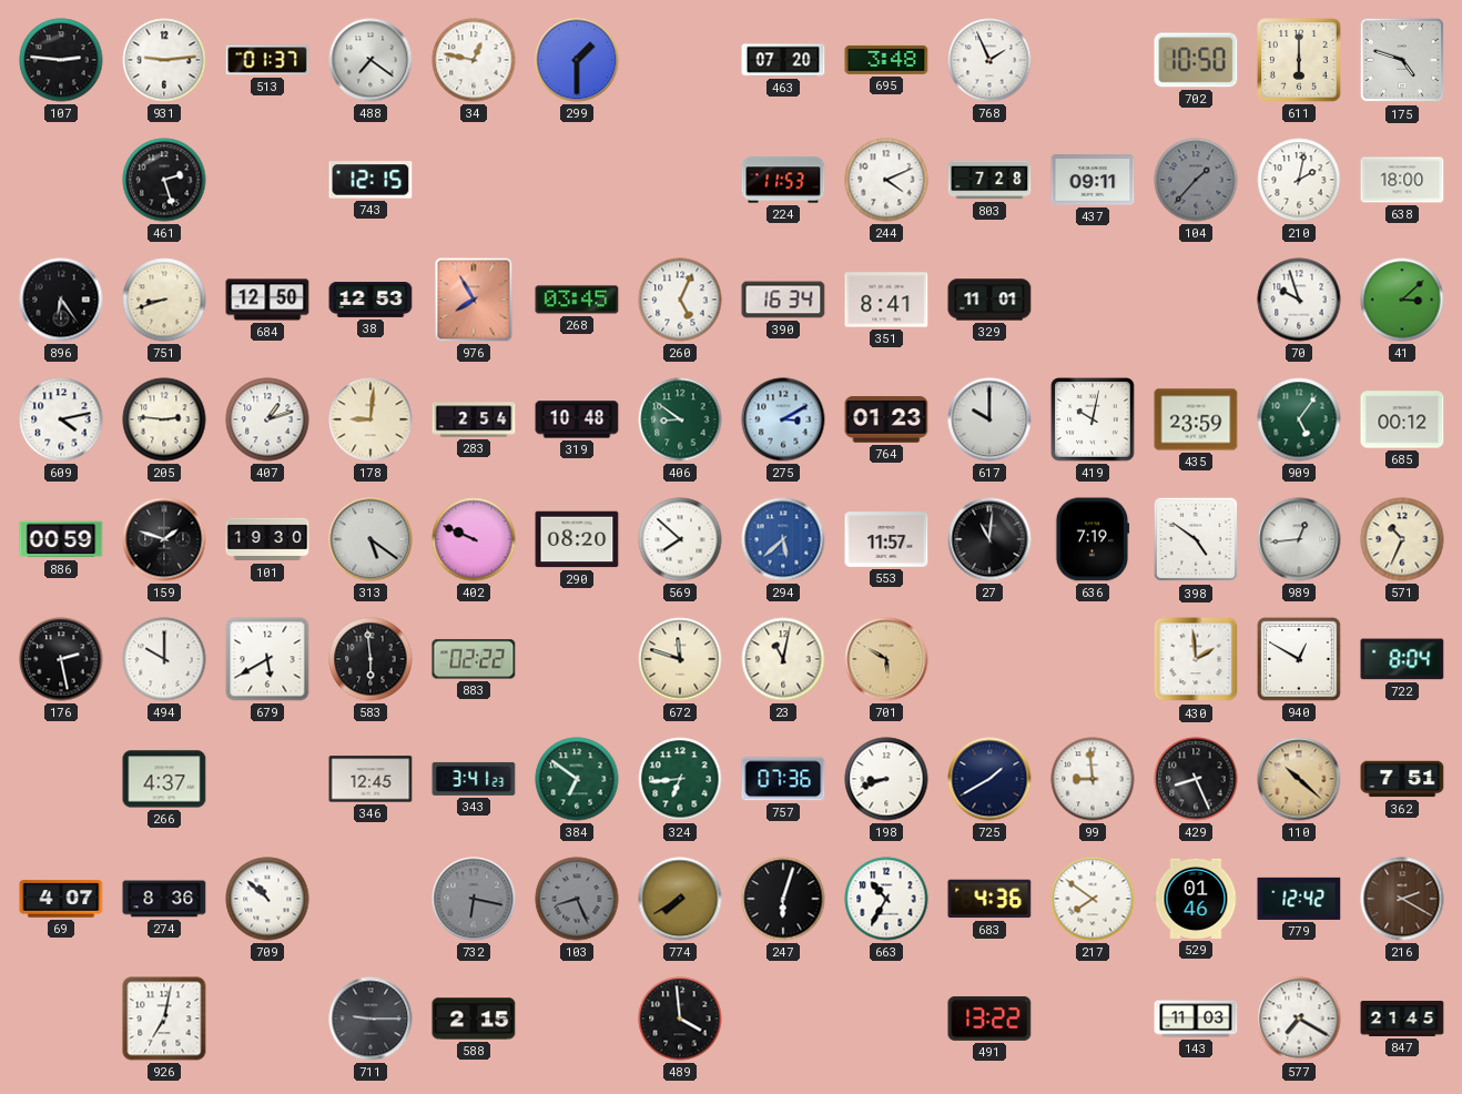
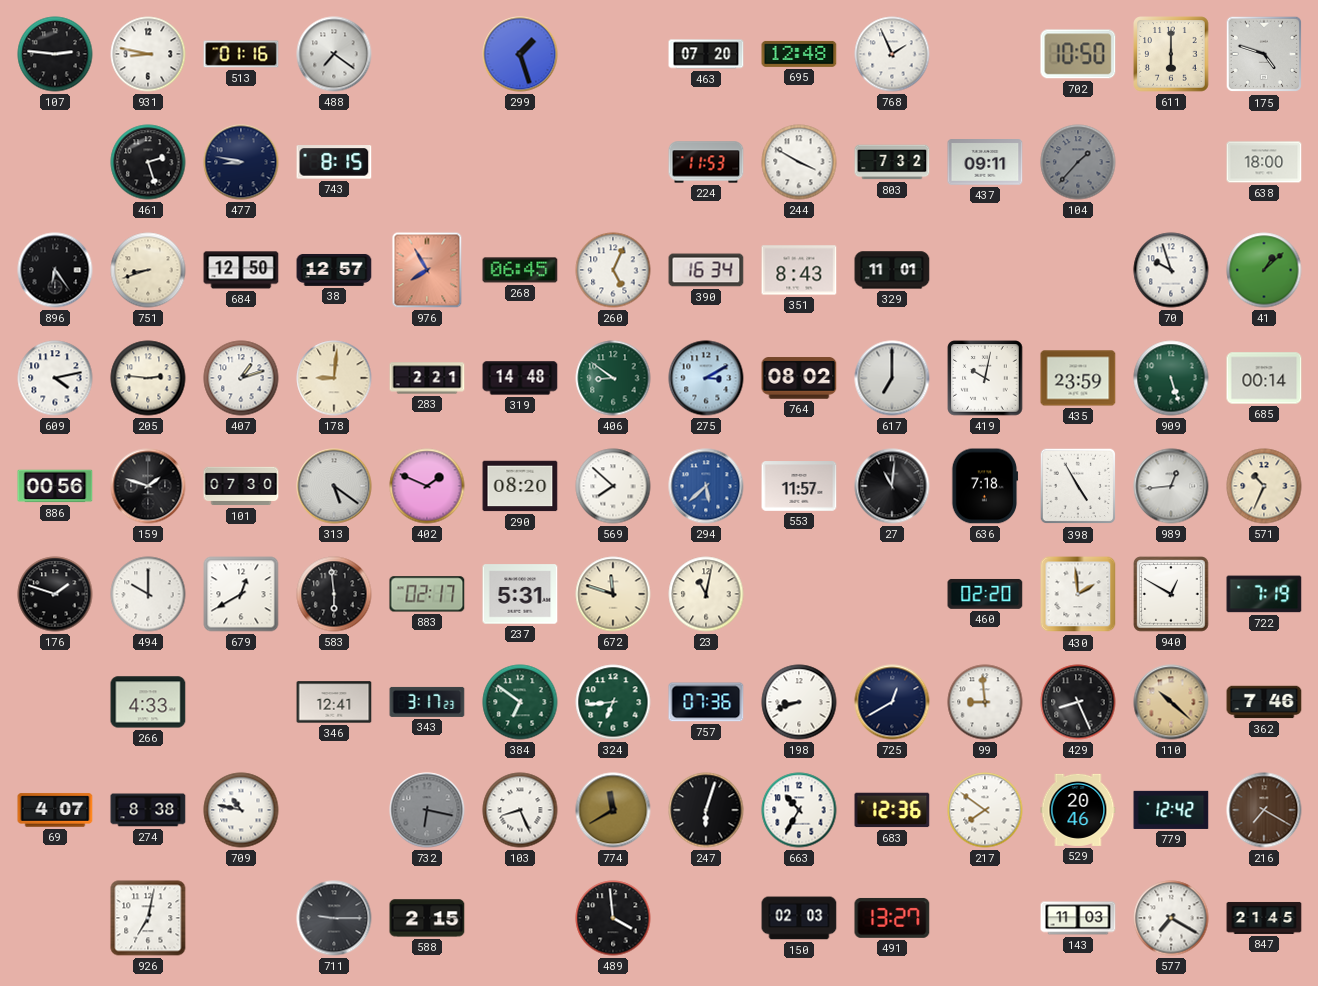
931: 9:14 -> 8:47 (148, 54)
513: 01:37 -> 01:16 (241, 54)
34: 12:47 -> none (474, 60)
299: 1:30 -> 1:27 (520, 54)
695: 3:48 -> 12:48 (799, 54)
477: none -> 8:47 (241, 162)
743: 12:15 -> 8:15 (334, 162)
244: 4:11 -> 3:50 (799, 162)
803: 7:28 -> 7:32 (892, 162)
210: 2:02 -> none (1299, 180)
38: 12:53 -> 12:57 (334, 270)
268: 03:45 -> 06:45 (520, 270)
351: 8:41 -> 8:43 (799, 270)
41: 3:08 -> 1:08 (1264, 270)
283: 2:54 -> 2:21 (427, 378)
319: 10:48 -> 14:48 (520, 378)
764: 01:23 -> 08:02 (799, 378)
617: 10:00 -> 7:00 (892, 378)
909: 5:06 -> 5:27 (1171, 378)
685: 00:12 -> 00:14 (1264, 378)
886: 00:59 -> 00:56 (55, 486)
101: 19:30 -> 07:30 (241, 486)
402: 9:49 -> 1:49 (427, 486)
636: 7:19 -> 7:18 (985, 486)
398: 4:51 -> 4:55 (1078, 486)
176: 2:28 -> 1:48 (55, 594)
679: 5:40 -> 12:40 (241, 594)
883: 02:22 -> 02:17 (427, 594)
237: none -> 5:31 (520, 594)
701: 5:50 -> none (886, 659)
460: none -> 02:20 (985, 594)
722: 8:04 -> 7:19 (1264, 594)
266: 4:37 -> 4:33 (148, 702)
346: 12:45 -> 12:41 (334, 702)
343: 3:41 -> 3:17 (427, 702)
725: 1:40 -> 12:40 (892, 702)
362: 7:51 -> 7:46 (1264, 702)
274: 8:36 -> 8:38 (148, 810)
709: 10:52 -> 10:47 (241, 810)
103 dial: grey -> white (520, 810)
774: 7:40 -> 11:40 (613, 810)
683: 4:36 -> 12:36 (892, 810)
529: 01:46 -> 20:46 (1078, 810)
216: 2:20 -> 7:20 (1264, 810)
150: none -> 02:03 (799, 918)
491: 13:22 -> 13:27 (892, 918)
